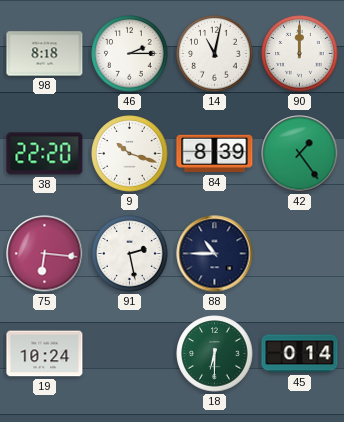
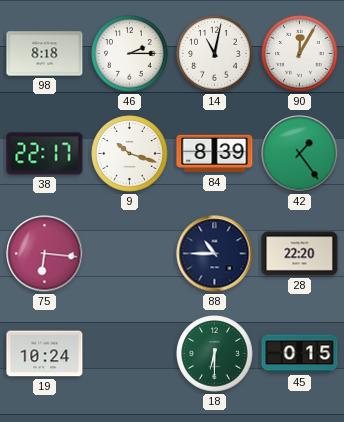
90: 12:00 -> 12:05 (300, 54)
38: 22:20 -> 22:17 (45, 154)
91: 2:28 -> none (130, 254)
28: none -> 22:20 (300, 254)
45: 0:14 -> 0:15 (300, 354)
